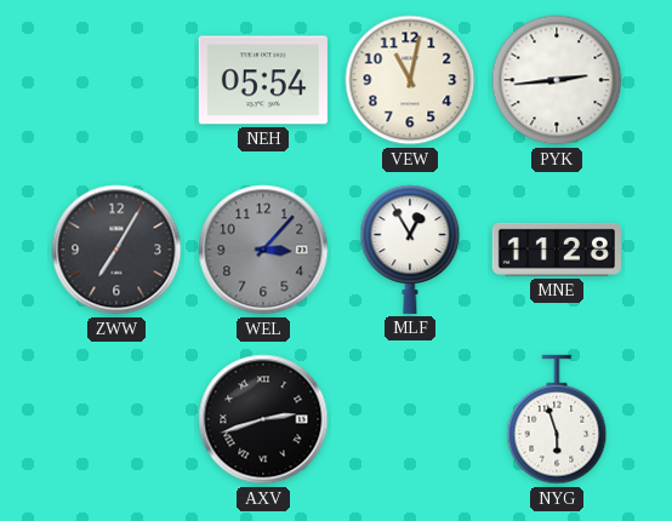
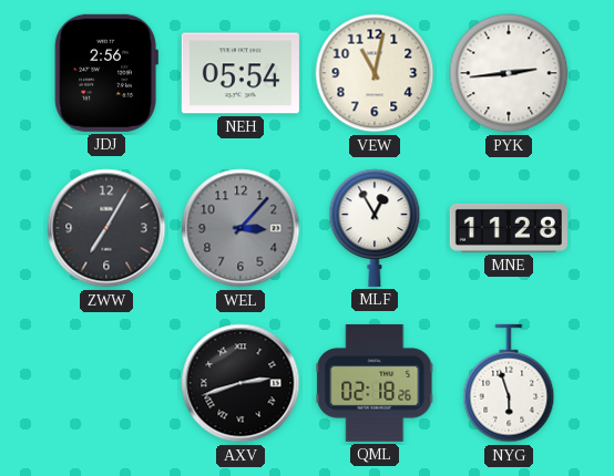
JDJ: none -> 2:56 (106, 73)
QML: none -> 02:18 (375, 383)
